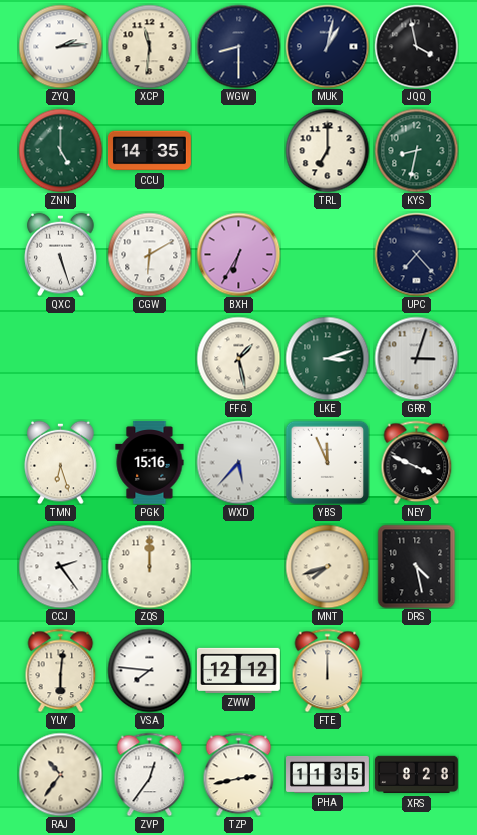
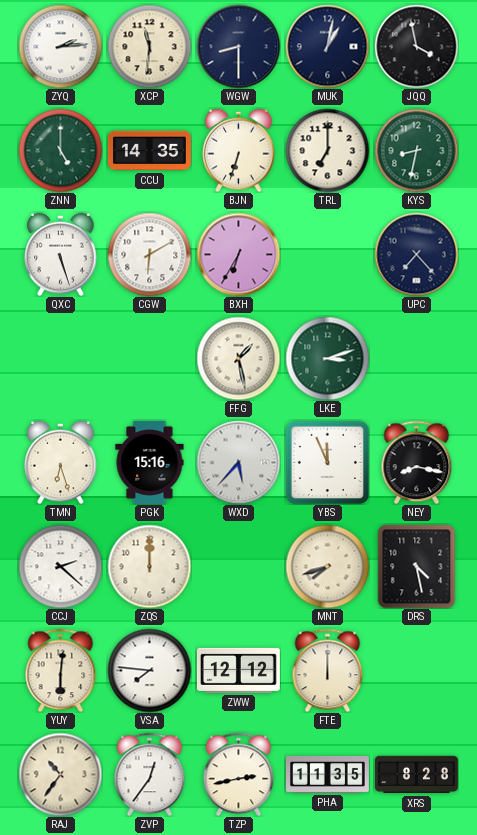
BJN: none -> 6:33 (239, 150)
GRR: 3:03 -> none (416, 358)
NEY: 3:49 -> 8:17 (417, 462)
CCJ: 2:24 -> 2:22 (60, 566)
